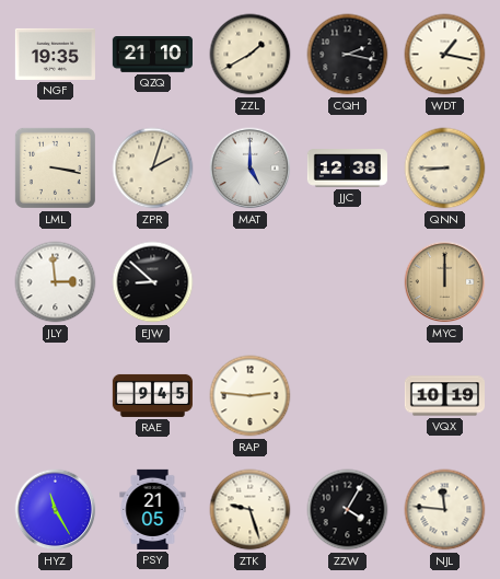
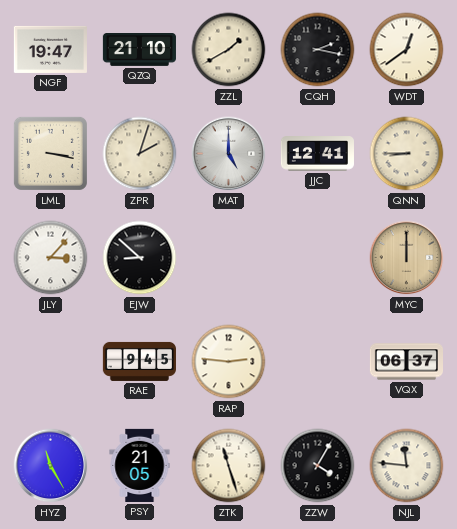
NGF: 19:35 -> 19:47 (50, 49)
WDT: 1:17 -> 12:39 (407, 50)
JJC: 12:38 -> 12:41 (317, 154)
JLY: 2:59 -> 3:07 (51, 258)
VQX: 10:19 -> 06:37 (406, 362)
ZTK: 9:27 -> 11:27 (229, 466)
